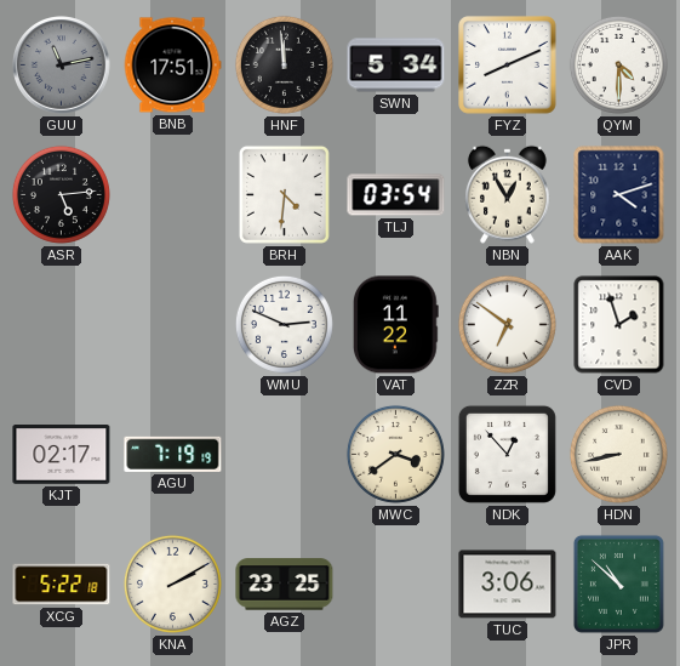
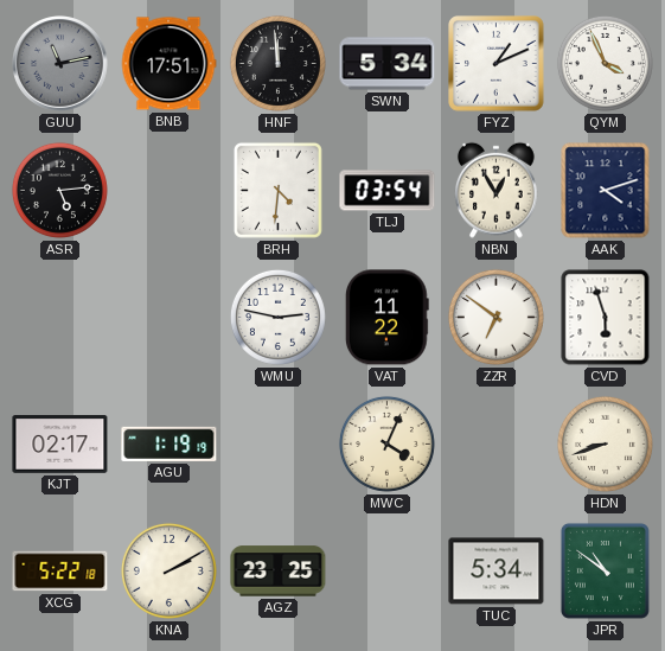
FYZ: 8:11 -> 1:11 (497, 64)
QYM: 4:30 -> 3:56 (605, 63)
WMU: 2:49 -> 2:47 (277, 317)
CVD: 1:57 -> 5:57 (606, 318)
AGU: 7:19 -> 1:19 (170, 443)
MWC: 3:39 -> 4:04 (386, 443)
NDK: 12:53 -> none (507, 454)
HDN: 8:43 -> 8:42 (605, 443)
TUC: 3:06 -> 5:34 (497, 572)
JPR: 10:52 -> 10:51 (605, 570)
